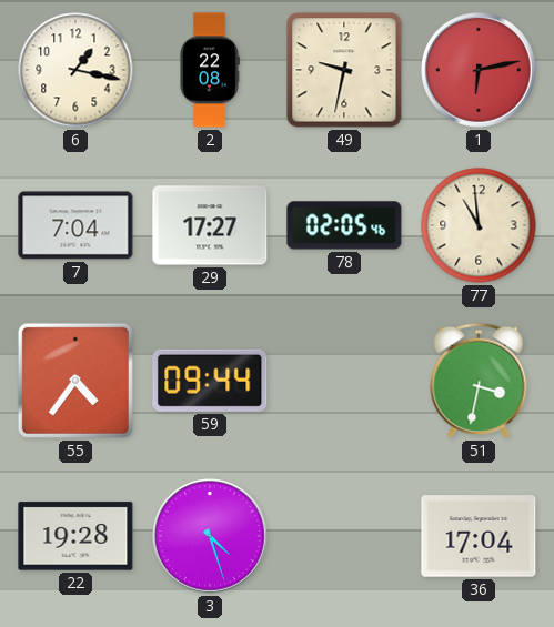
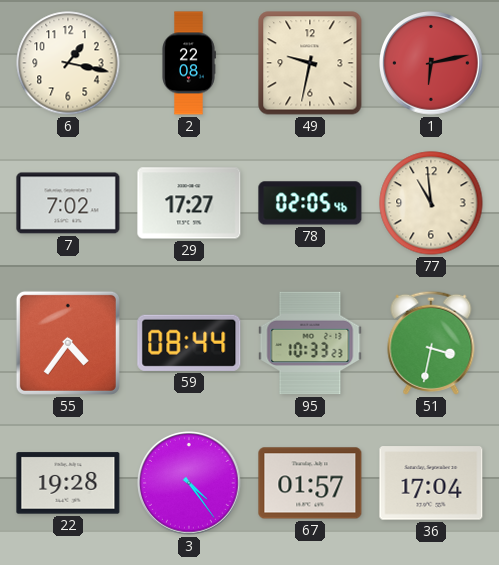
7: 7:04 -> 7:02 (68, 203)
59: 09:44 -> 08:44 (189, 343)
95: none -> 10:33 (310, 343)
3: 4:27 -> 4:24 (190, 484)
67: none -> 01:57 (310, 483)
